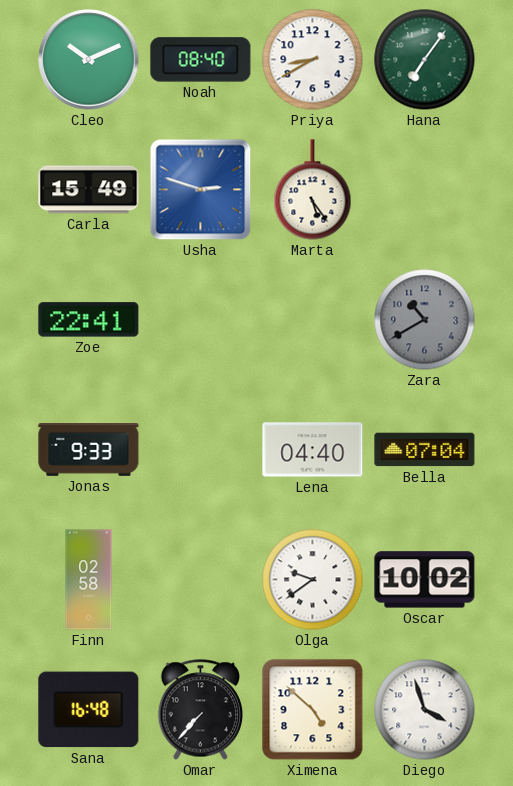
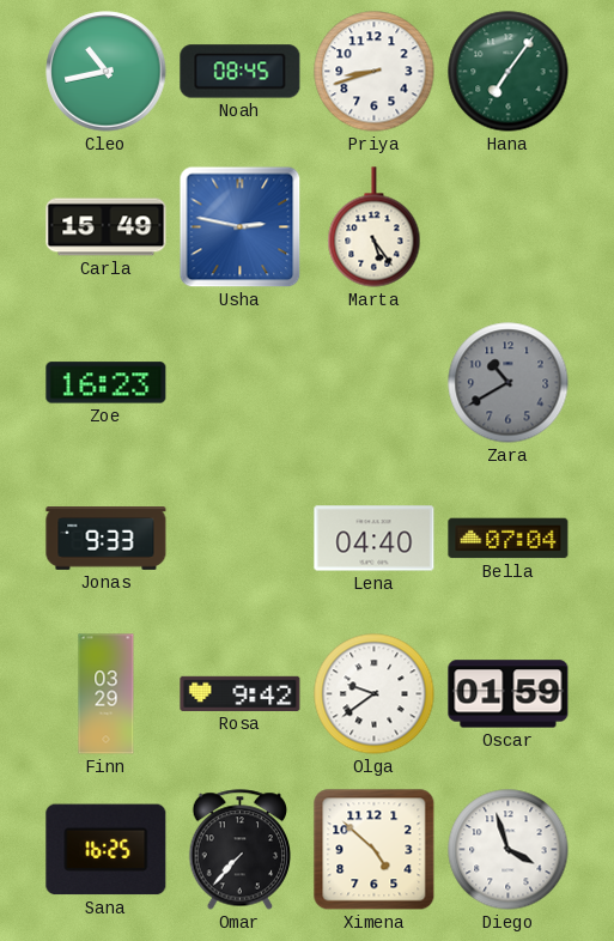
Cleo: 10:11 -> 10:43 (107, 72)
Noah: 08:40 -> 08:45 (241, 72)
Priya: 8:40 -> 8:42 (375, 72)
Usha: 2:48 -> 2:47 (241, 227)
Zoe: 22:41 -> 16:23 (107, 383)
Finn: 02:58 -> 03:29 (107, 694)
Rosa: none -> 9:42 (241, 693)
Oscar: 10:02 -> 01:59 (509, 694)
Sana: 16:48 -> 16:25 (107, 850)
